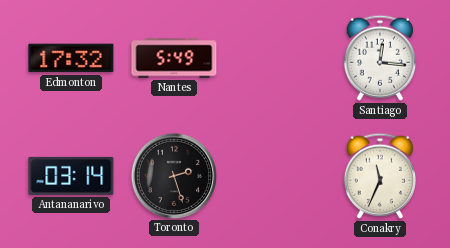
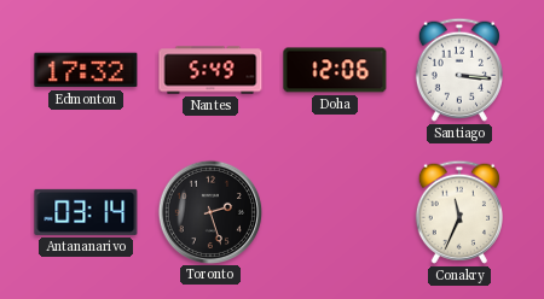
Doha: none -> 12:06 (335, 70)
Santiago: 12:16 -> 3:16 (459, 70)
